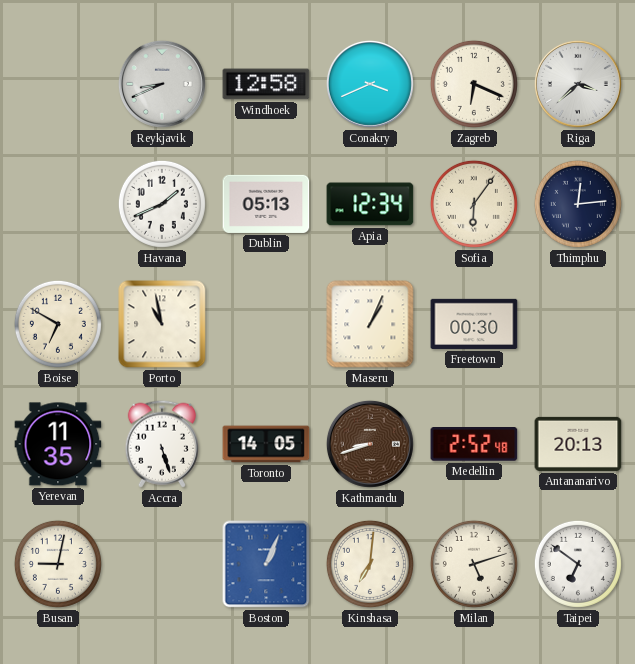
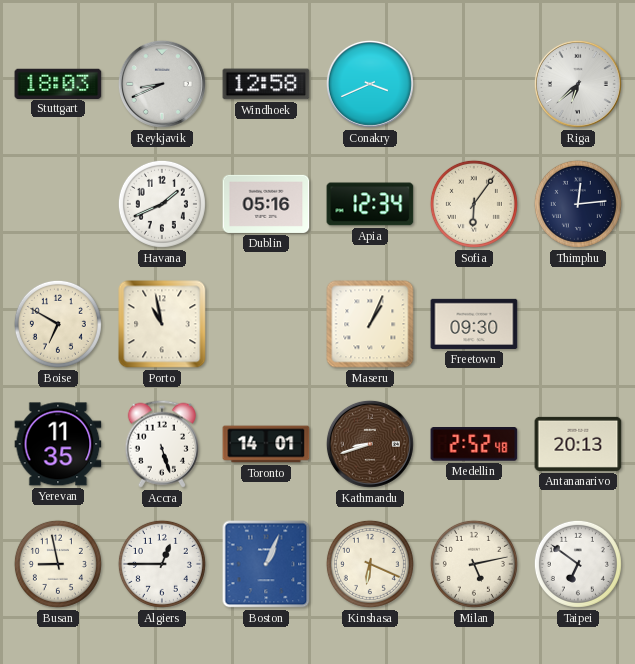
Stuttgart: none -> 18:03 (58, 83)
Zagreb: 6:19 -> none (474, 84)
Riga: 3:38 -> 6:38 (578, 84)
Dublin: 05:13 -> 05:16 (266, 204)
Freetown: 00:30 -> 09:30 (474, 324)
Toronto: 14:05 -> 14:01 (266, 444)
Busan: 9:02 -> 8:58 (58, 564)
Algiers: none -> 12:45 (162, 564)
Kinshasa: 7:01 -> 6:19 (370, 564)
Milan: 5:12 -> 5:13 (474, 564)
